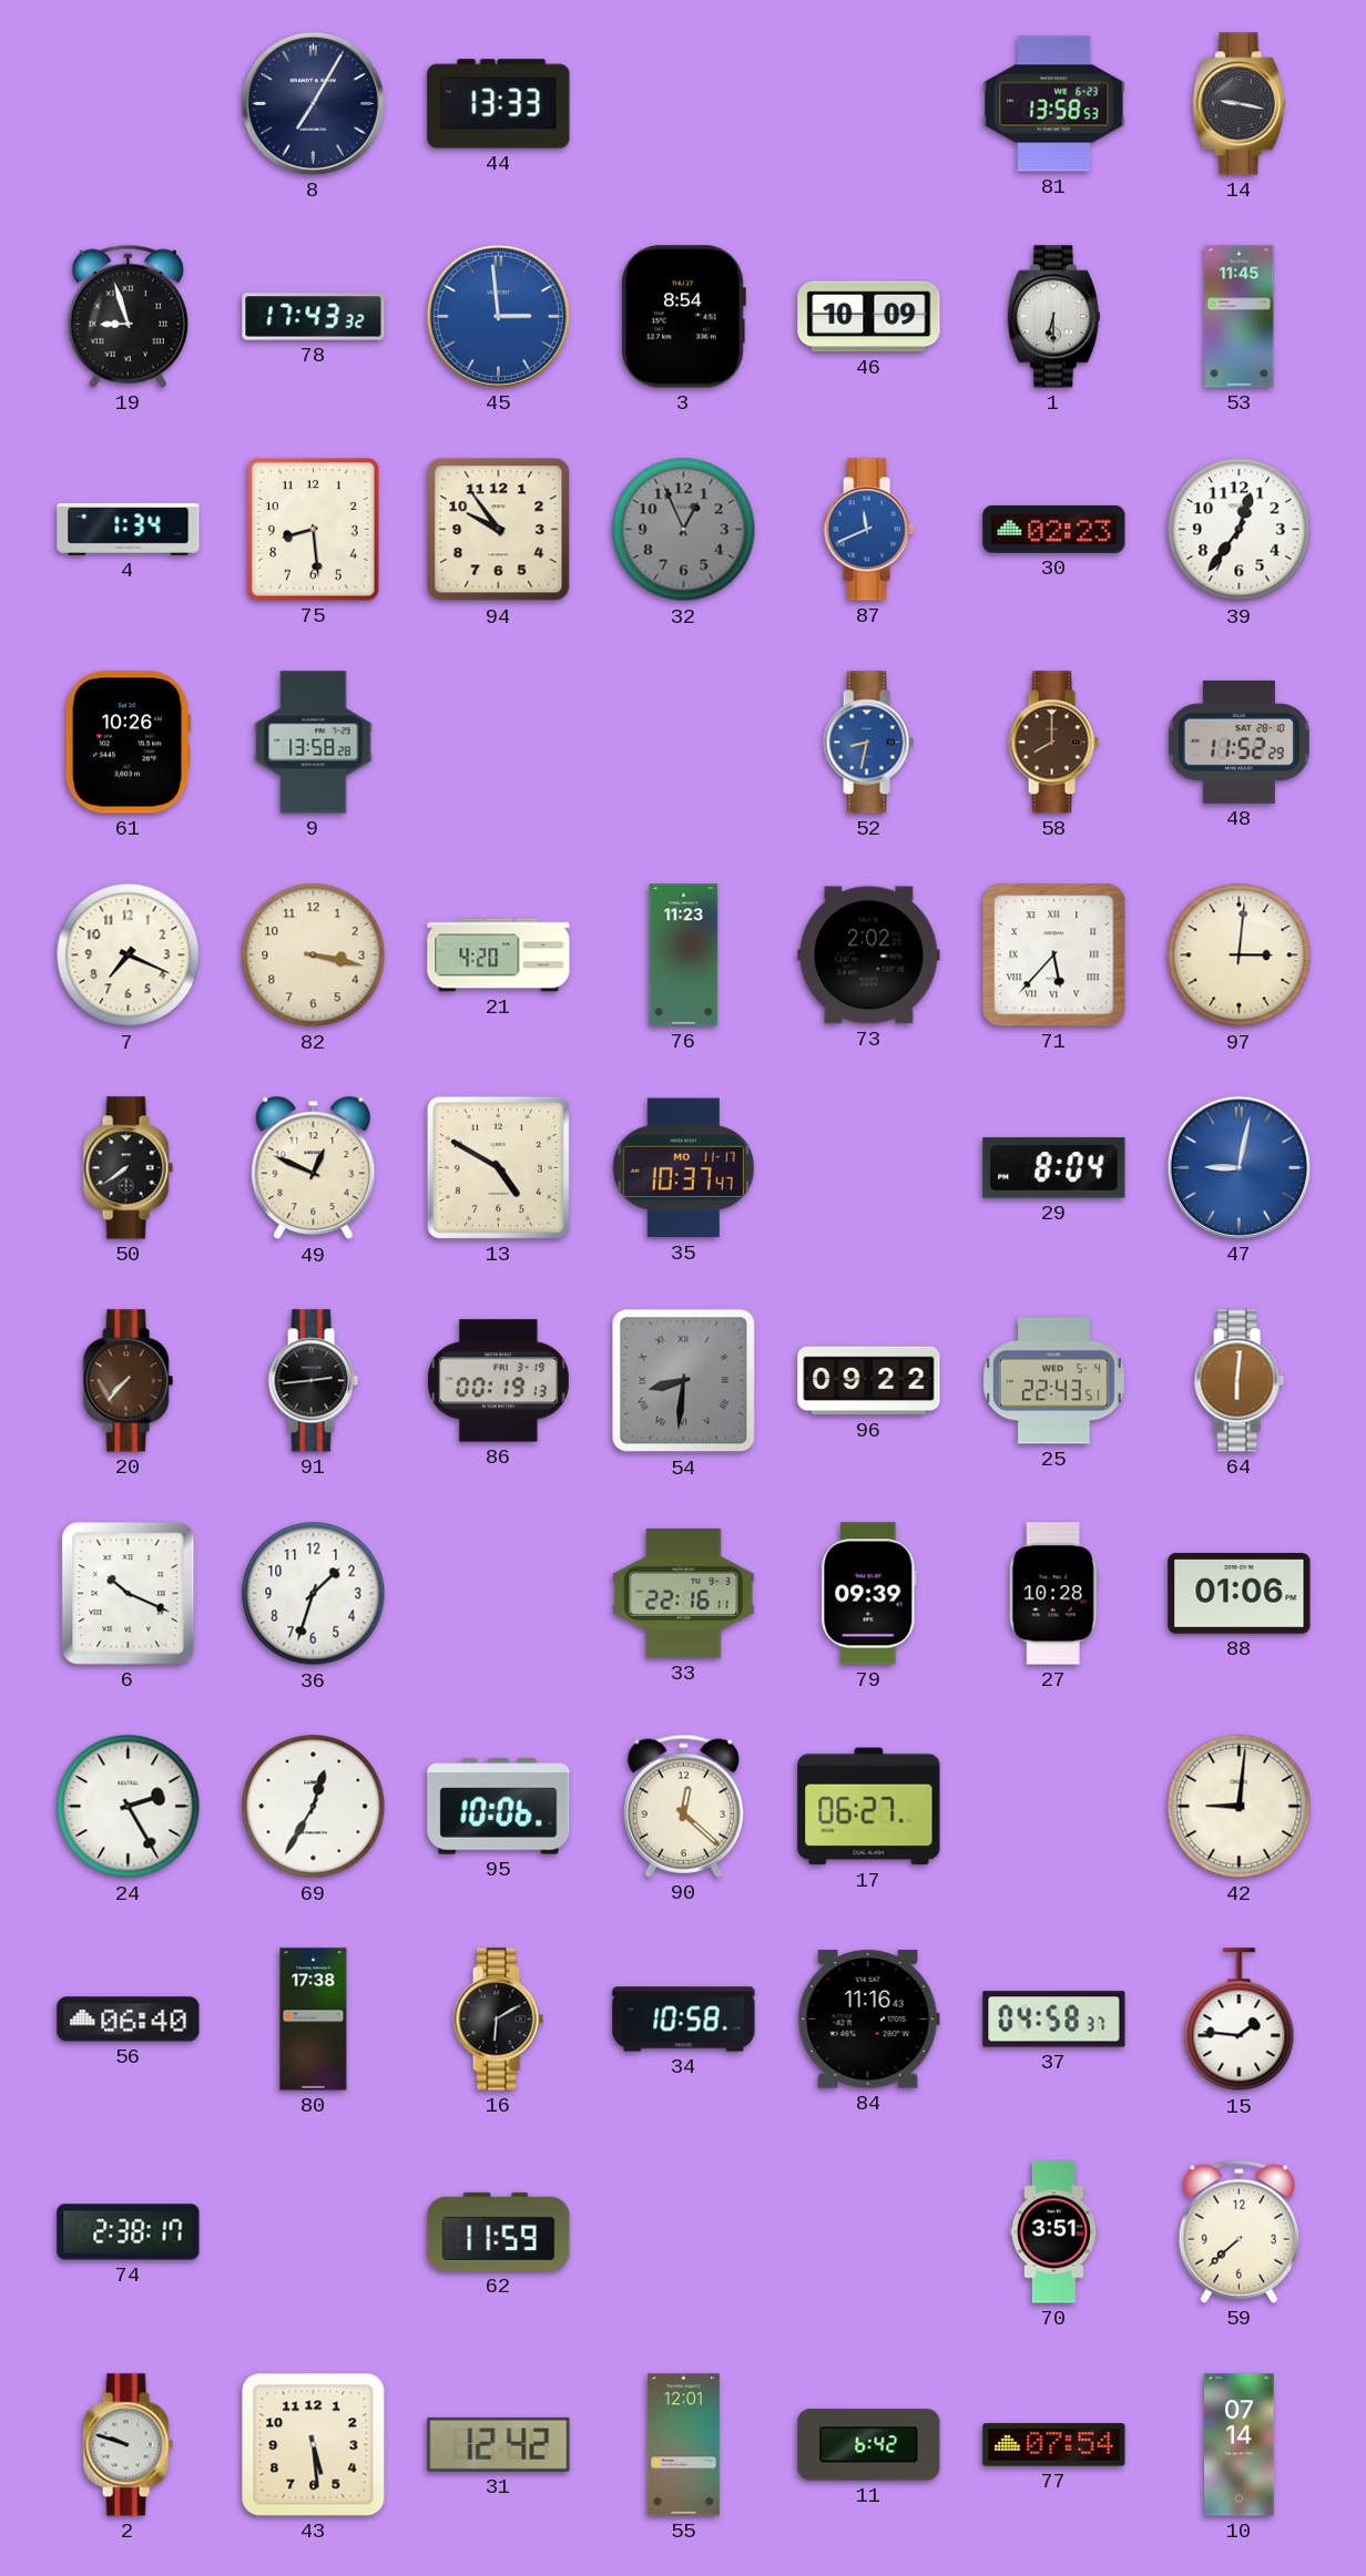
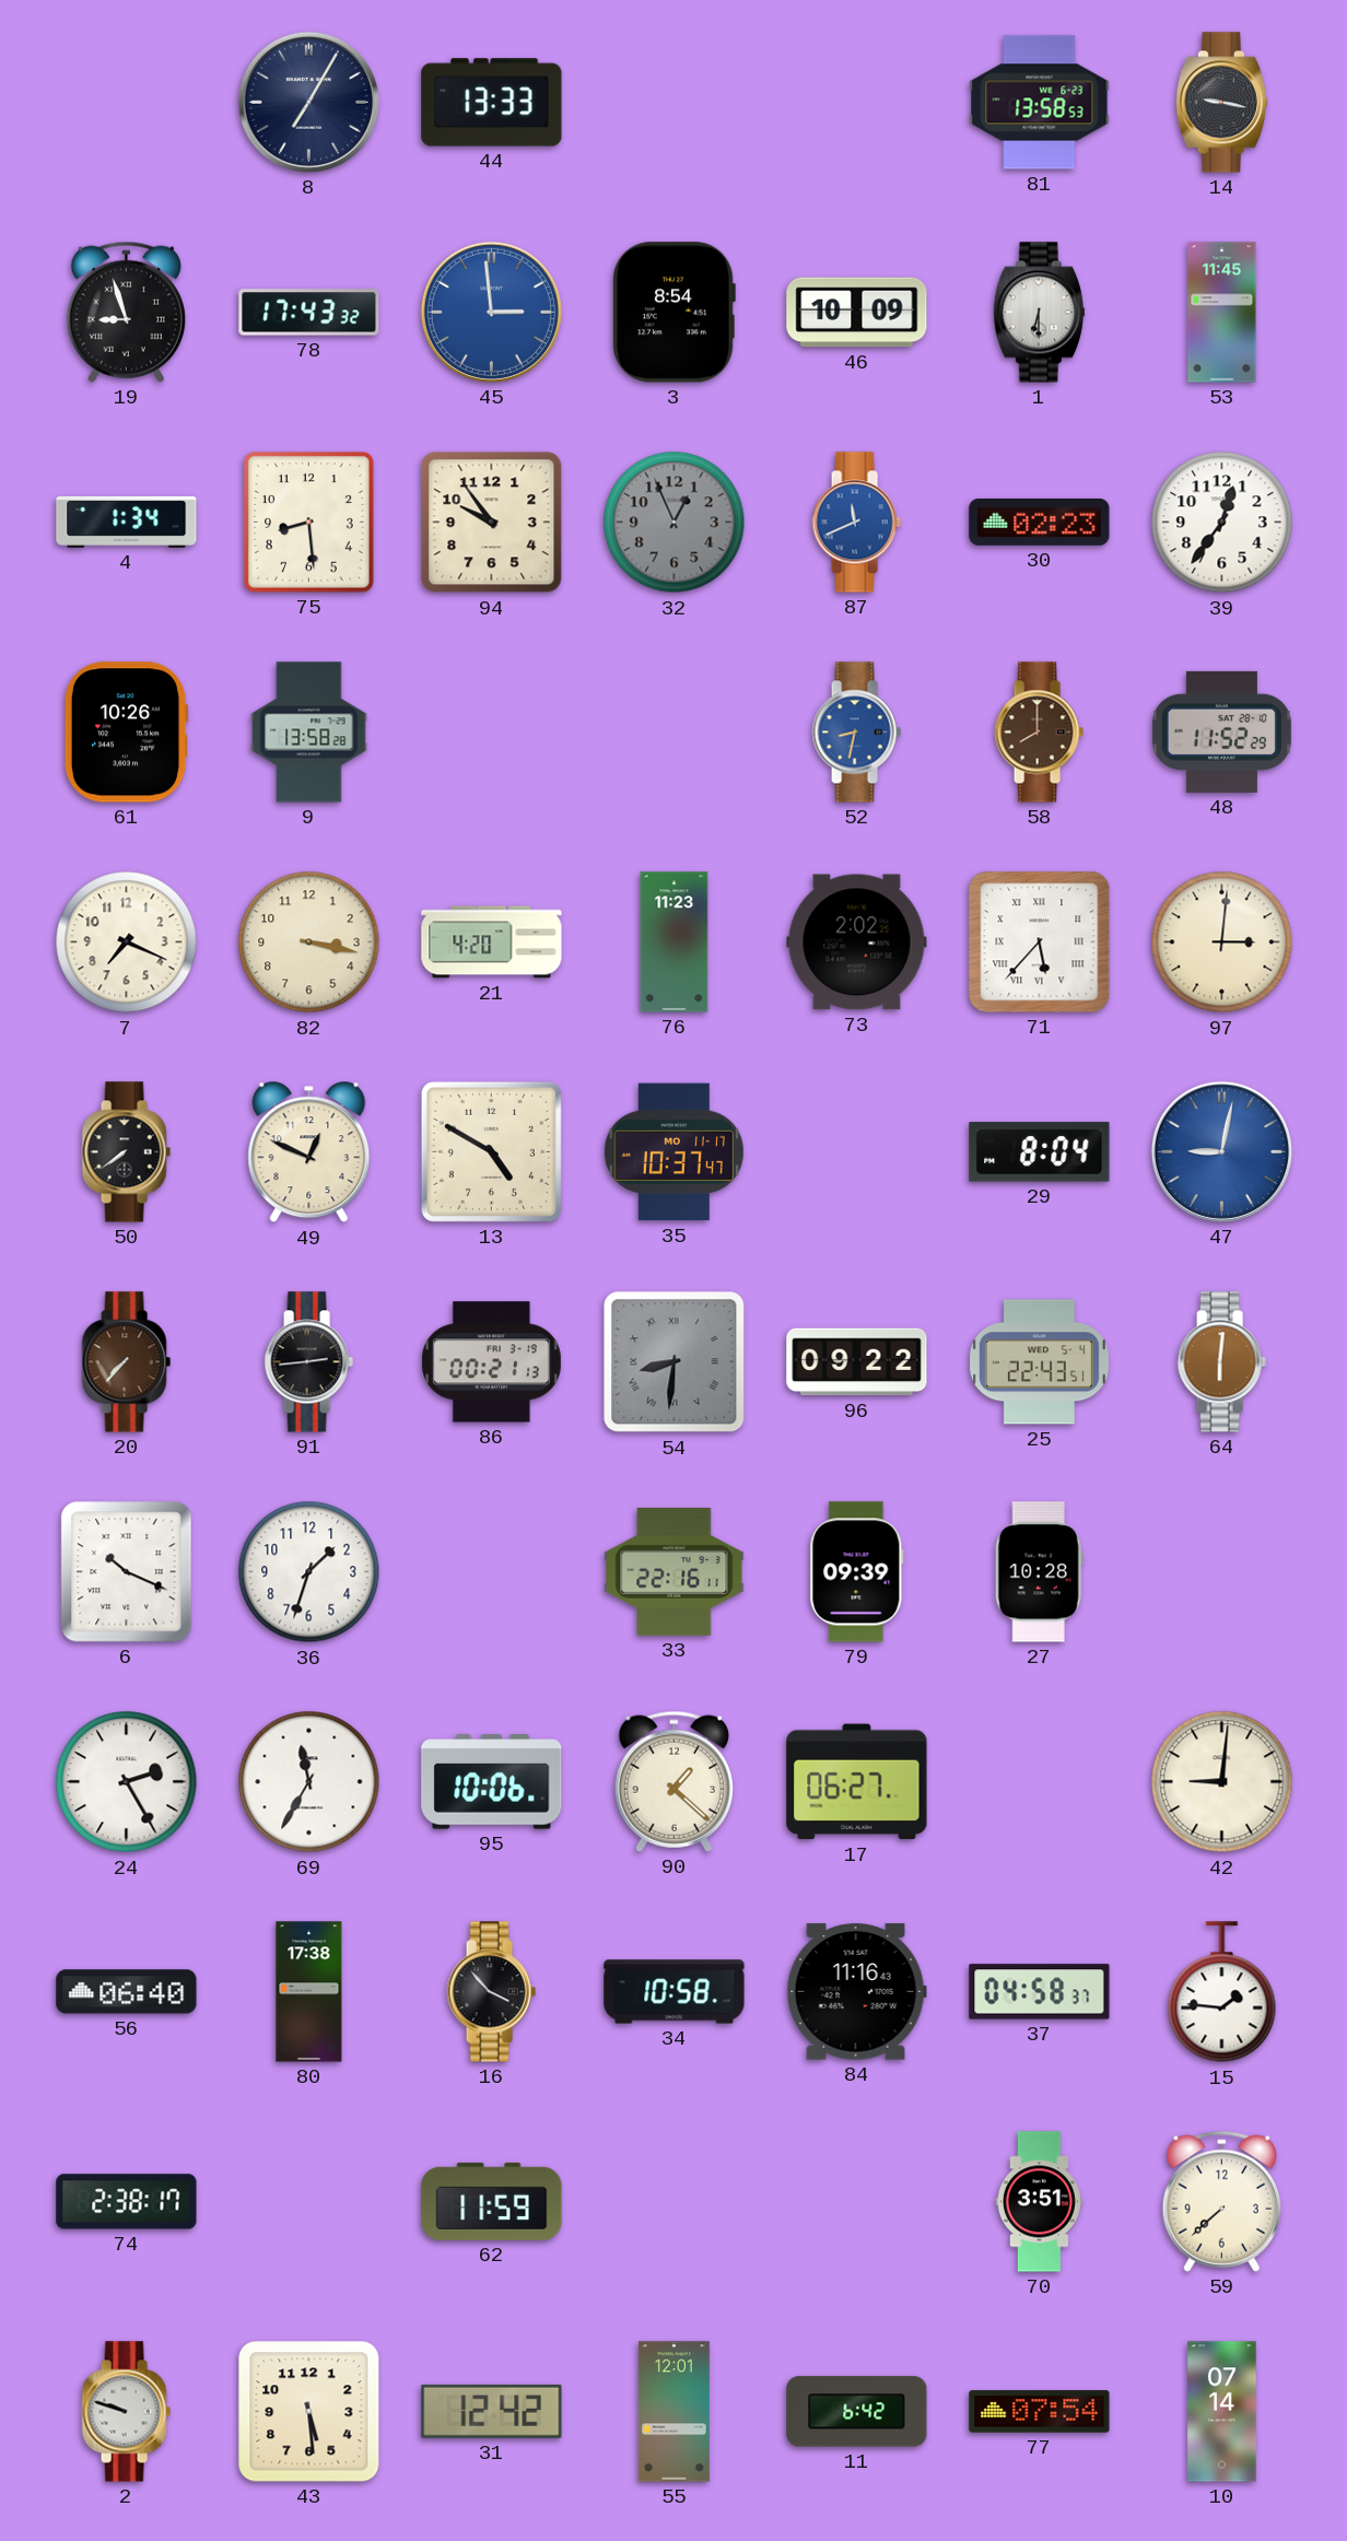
86: 00:19 -> 00:21 (491, 1362)
88: 01:06 -> none (1240, 1594)
69: 12:35 -> 11:35 (309, 1782)
90: 12:22 -> 1:22 (673, 1781)
16: 6:10 -> 3:53 (491, 1992)
